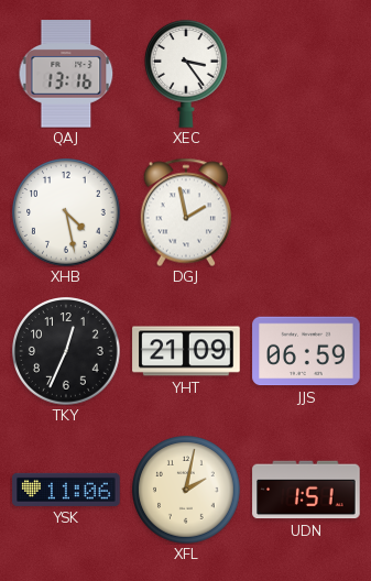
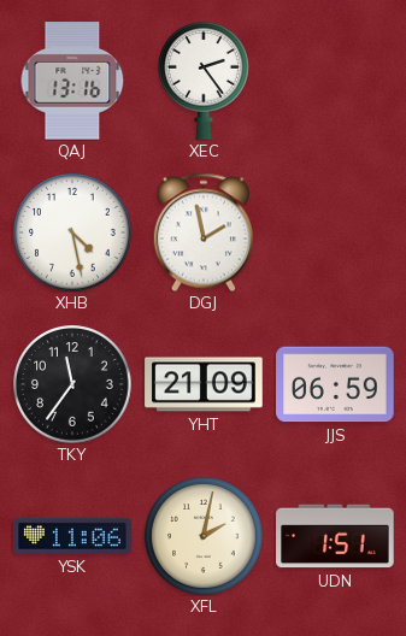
XEC: 3:24 -> 2:24 (205, 81)
TKY: 12:34 -> 11:36 (72, 384)
